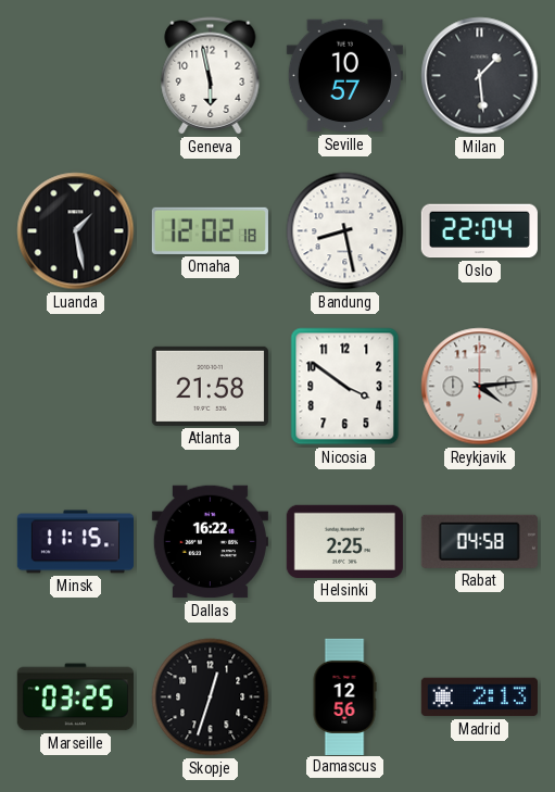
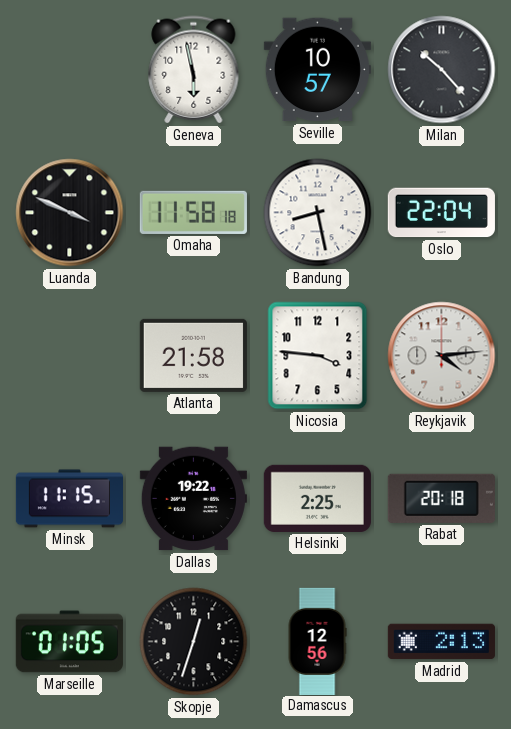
Milan: 1:29 -> 10:23 (442, 70)
Luanda: 1:28 -> 3:49 (70, 213)
Omaha: 12:02 -> 11:58 (193, 212)
Nicosia: 3:51 -> 3:46 (318, 356)
Dallas: 16:22 -> 19:22 (193, 499)
Rabat: 04:58 -> 20:18 (441, 498)
Marseille: 03:25 -> 01:05 (69, 642)
